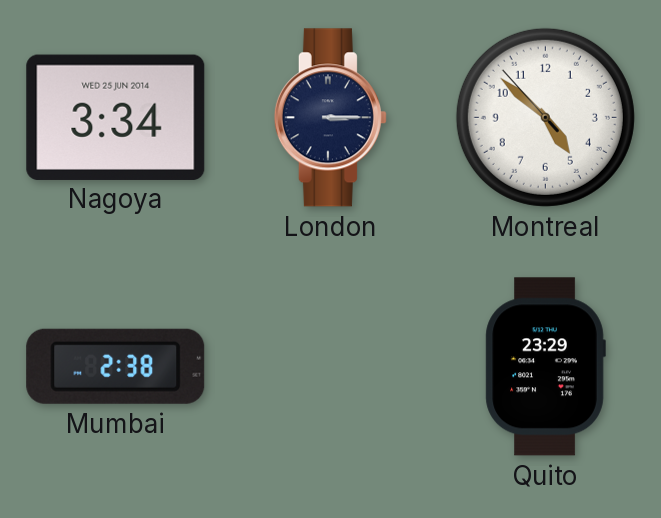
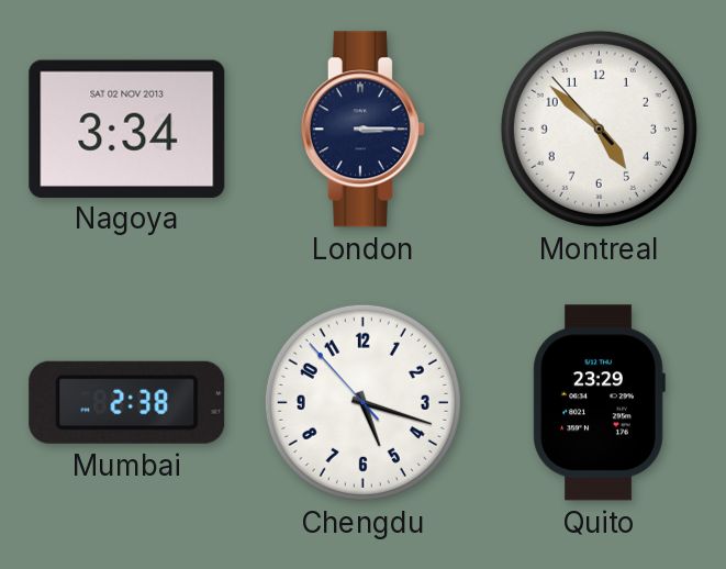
Nagoya date: WED 25 JUN 2014 -> SAT 02 NOV 2013 (127, 129)
Chengdu: none -> 5:17 (362, 402)
